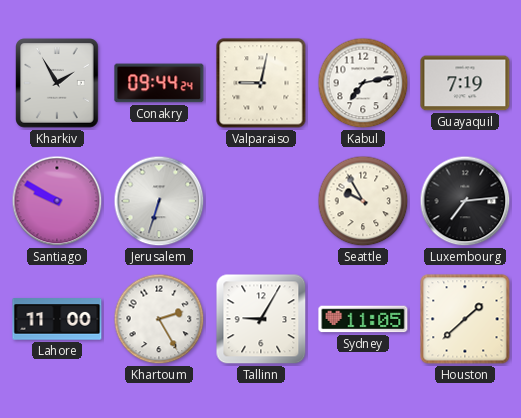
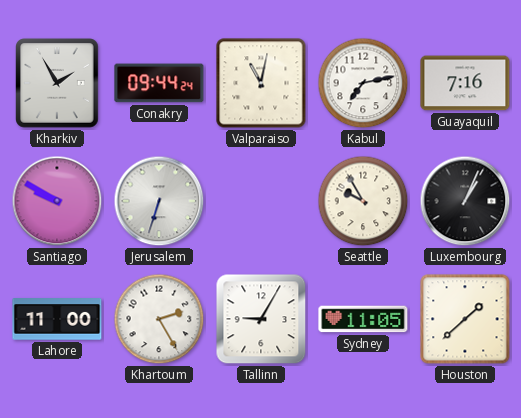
Valparaiso: 9:02 -> 11:02 (261, 83)
Guayaquil: 7:19 -> 7:16 (465, 83)
Luxembourg: 7:14 -> 1:04 (465, 201)
